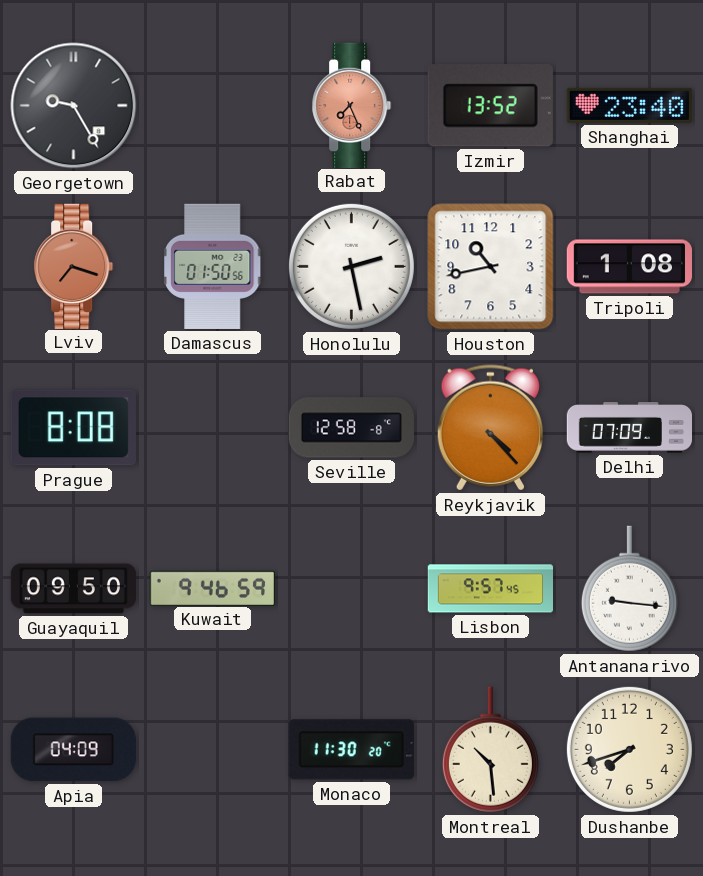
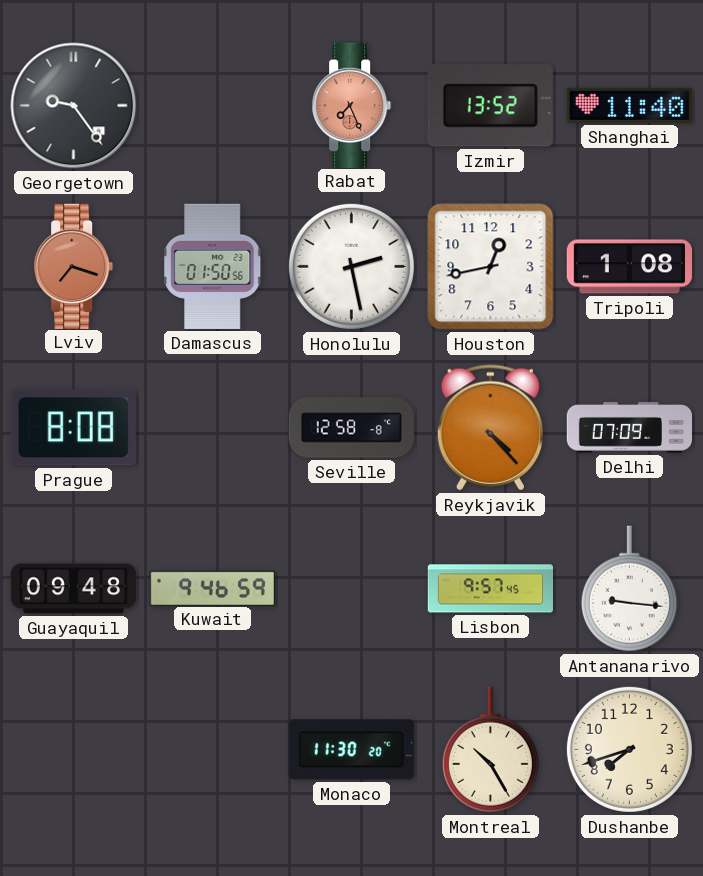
Georgetown: 9:25 -> 9:24 (74, 106)
Shanghai: 23:40 -> 11:40 (629, 105)
Houston: 10:43 -> 12:43 (491, 267)
Guayaquil: 09:50 -> 09:48 (73, 589)
Apia: 04:09 -> none (73, 750)
Montreal: 10:29 -> 10:25 (490, 750)
